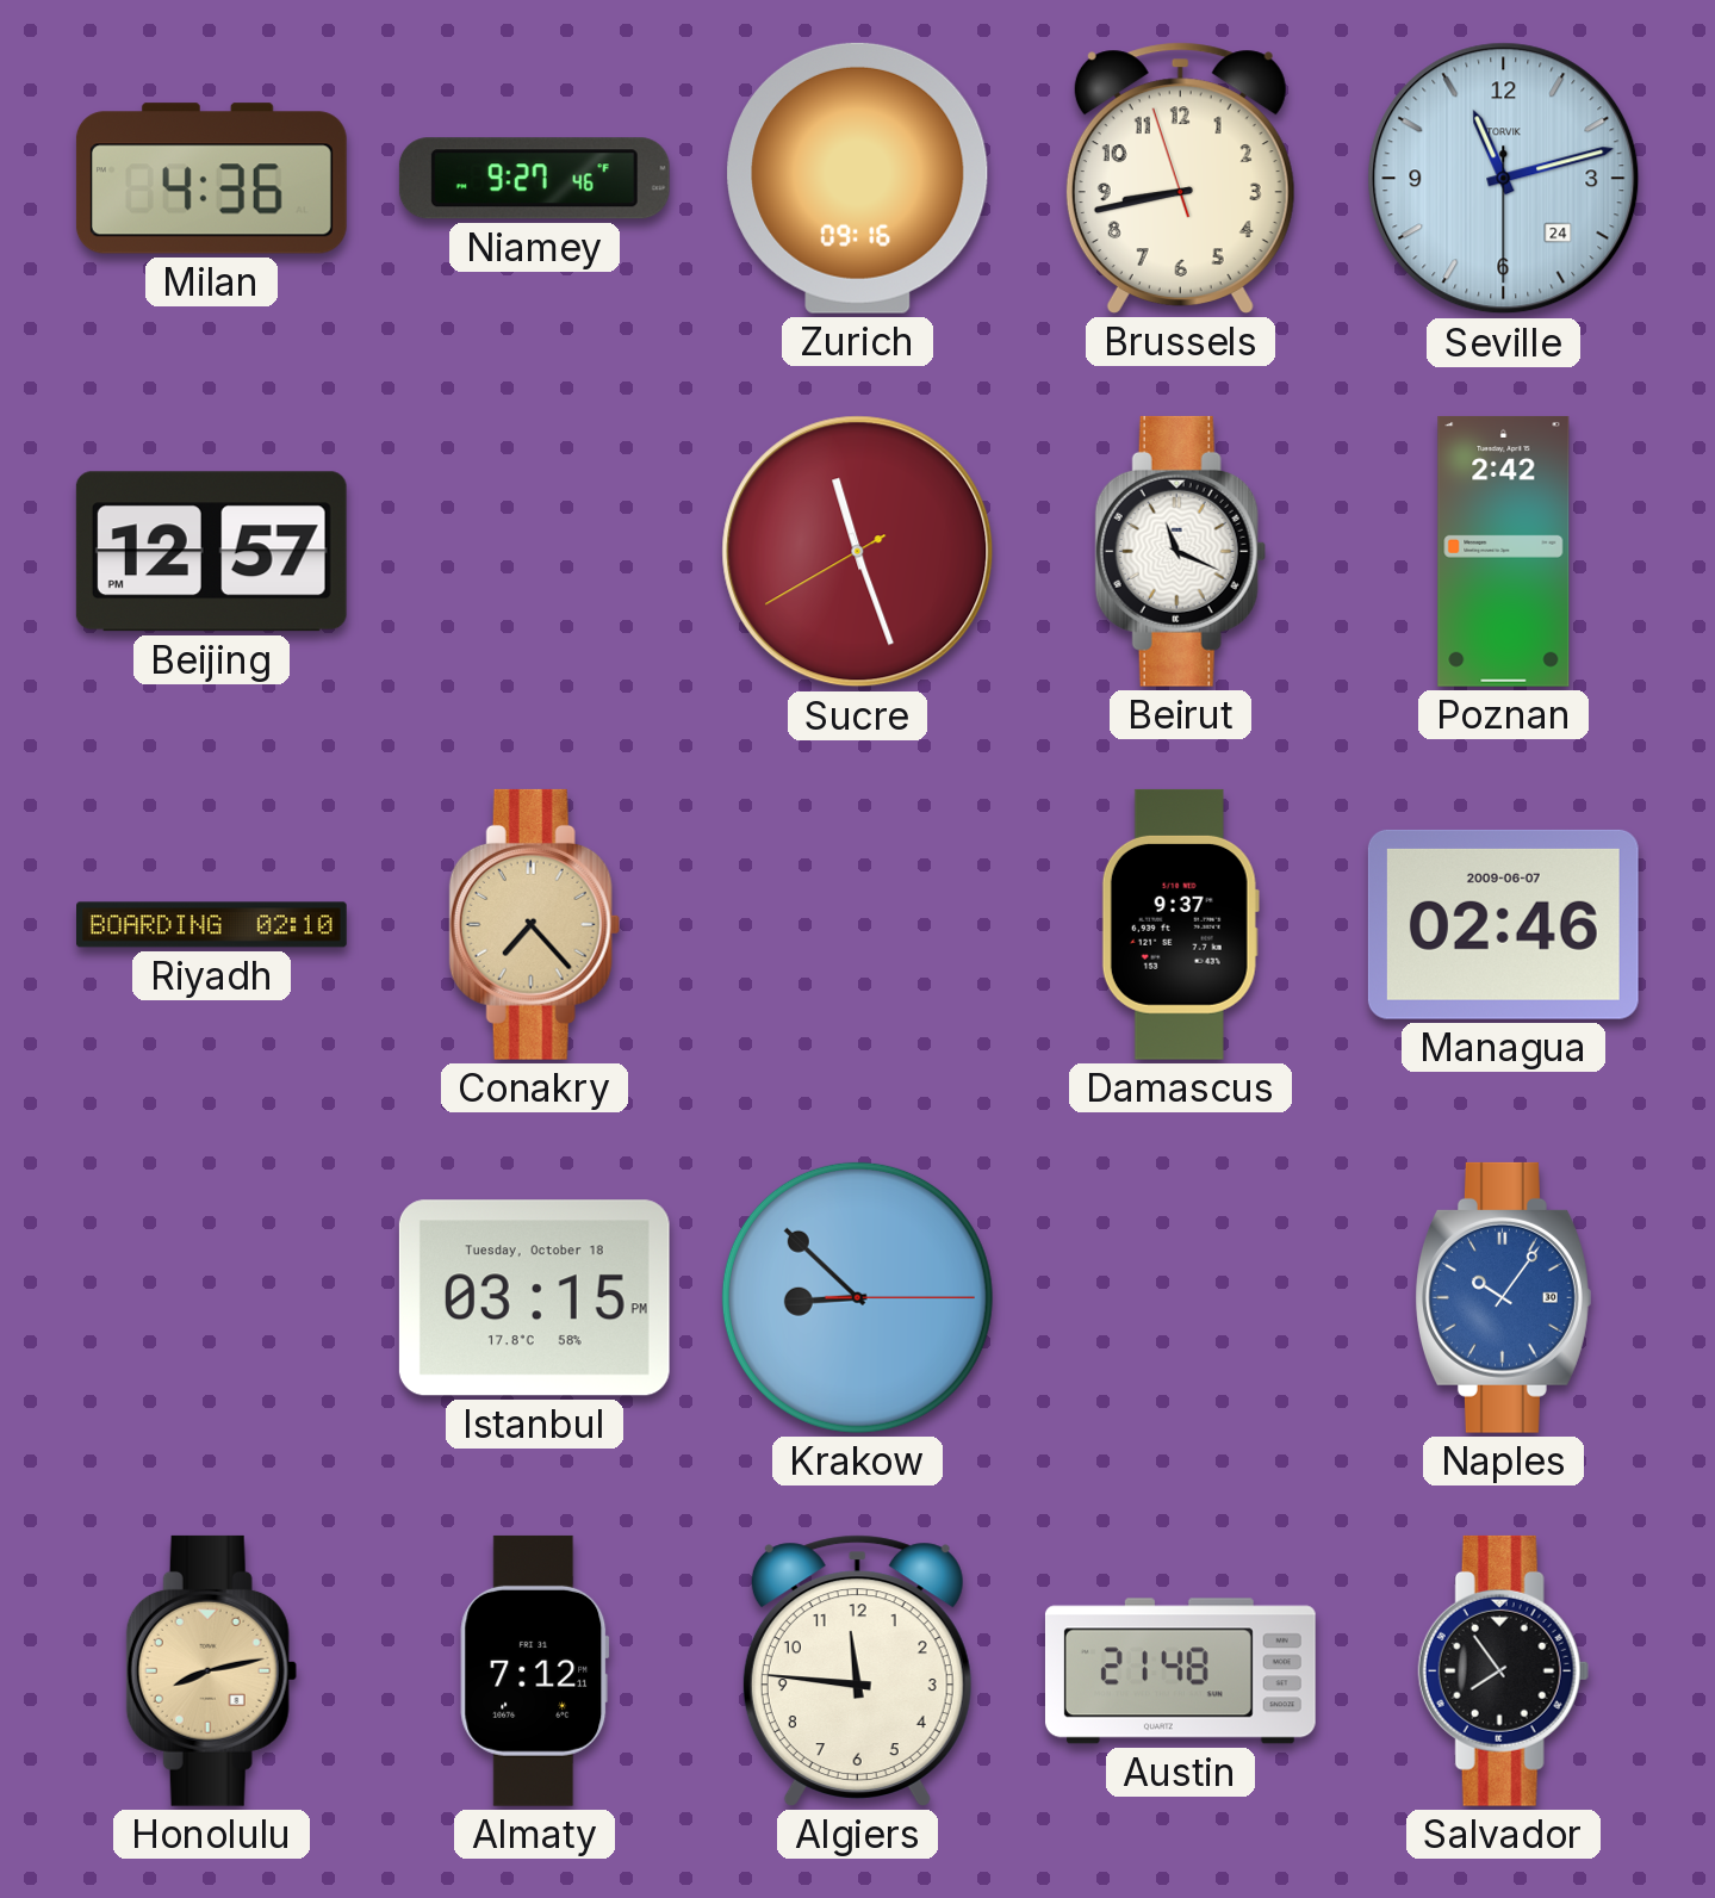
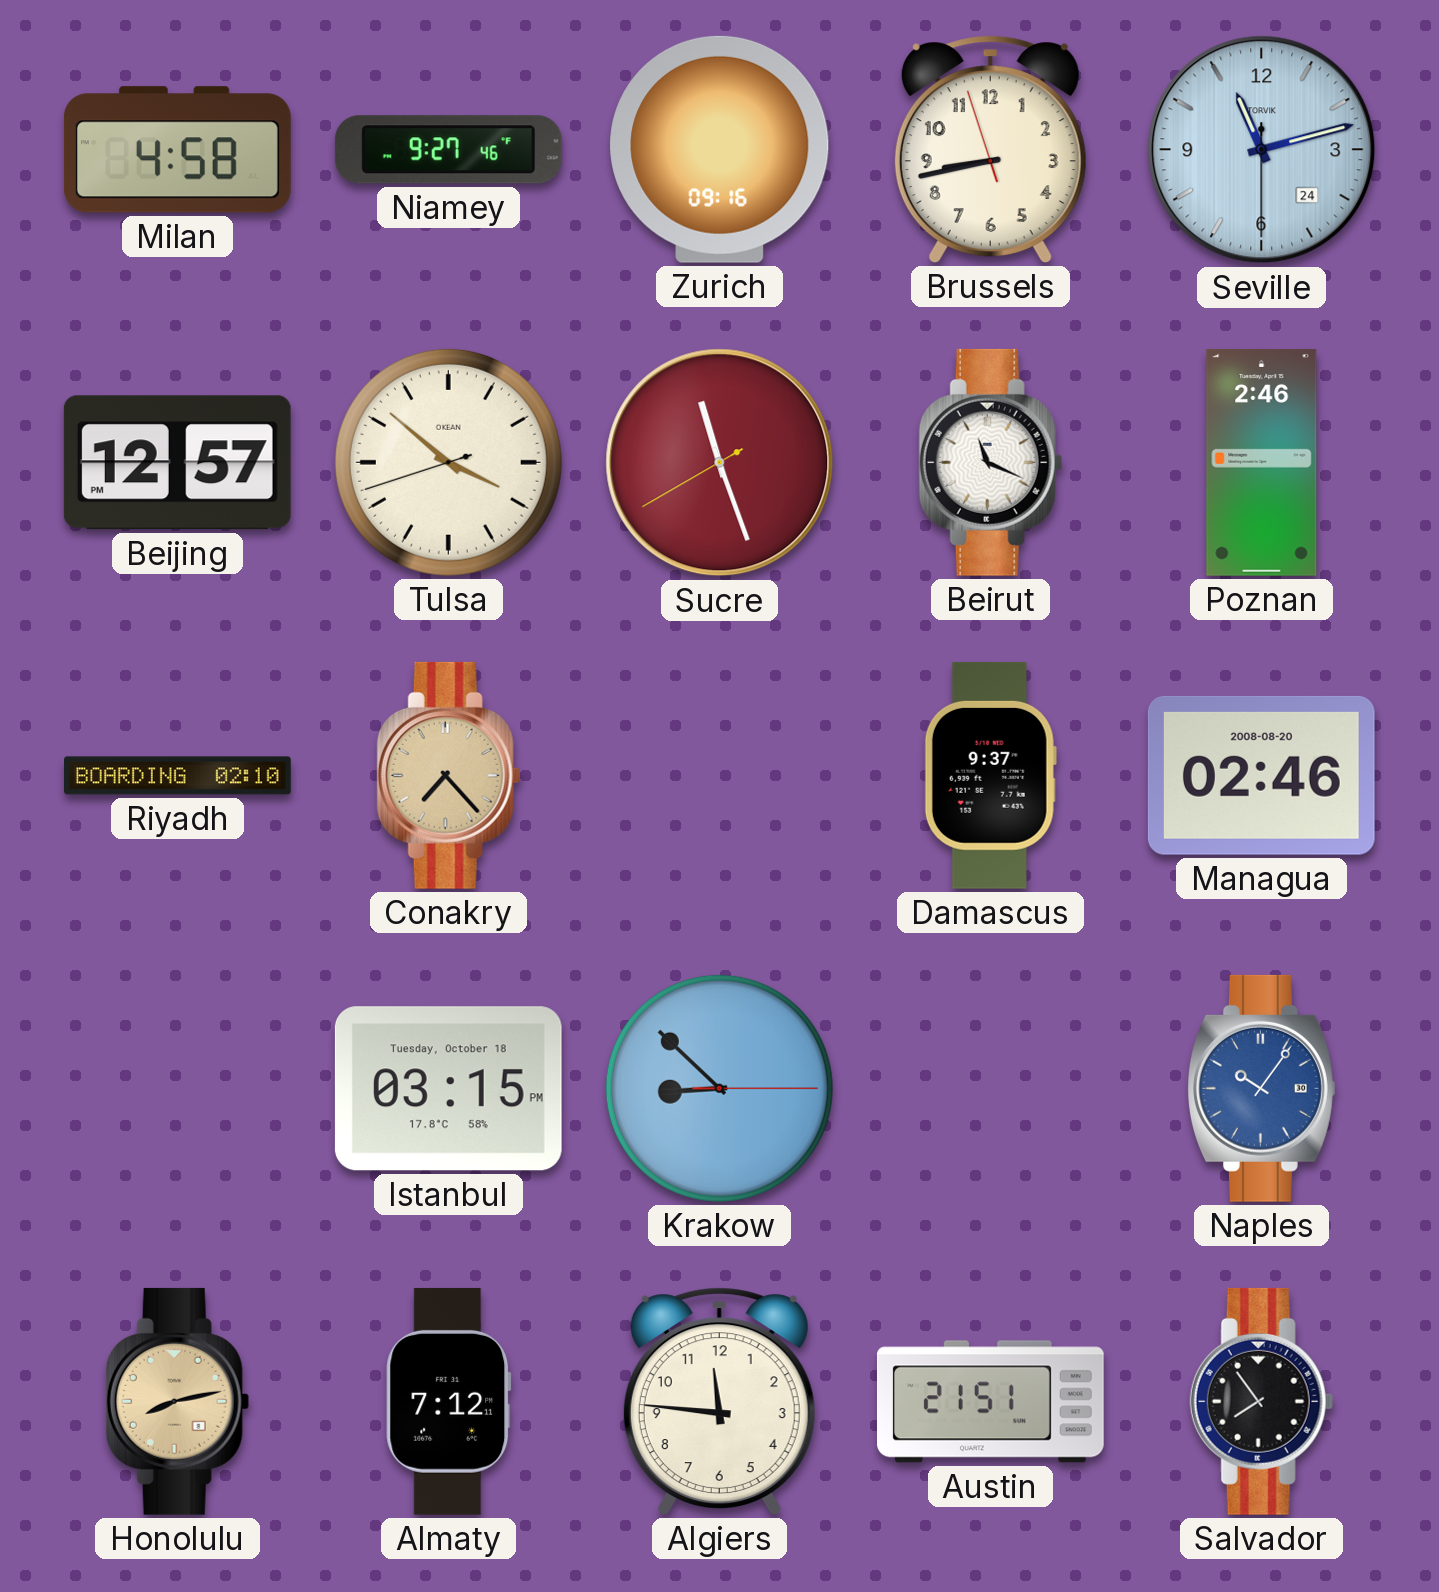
Milan: 4:36 -> 4:58 (177, 150)
Tulsa: none -> 3:51 (448, 462)
Poznan: 2:42 -> 2:46 (1262, 462)
Managua date: 2009-06-07 -> 2008-08-20 (1261, 775)
Austin: 21:48 -> 21:51 (990, 1402)
